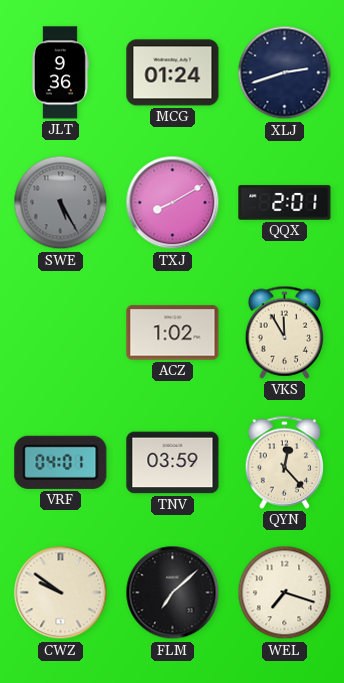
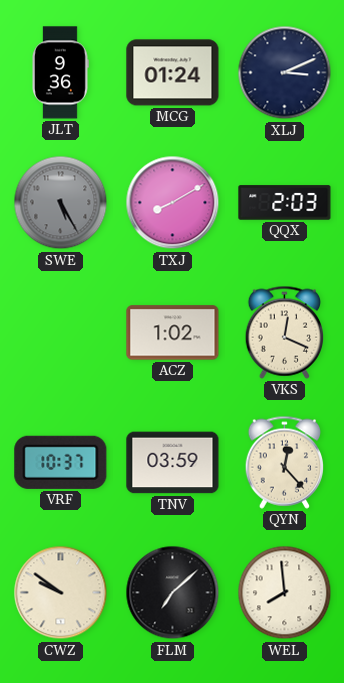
XLJ: 2:42 -> 3:11 (285, 73)
QQX: 2:01 -> 2:03 (285, 203)
VKS: 11:55 -> 12:19 (284, 332)
VRF: 04:01 -> 10:37 (61, 462)
WEL: 7:18 -> 7:59 (285, 593)
